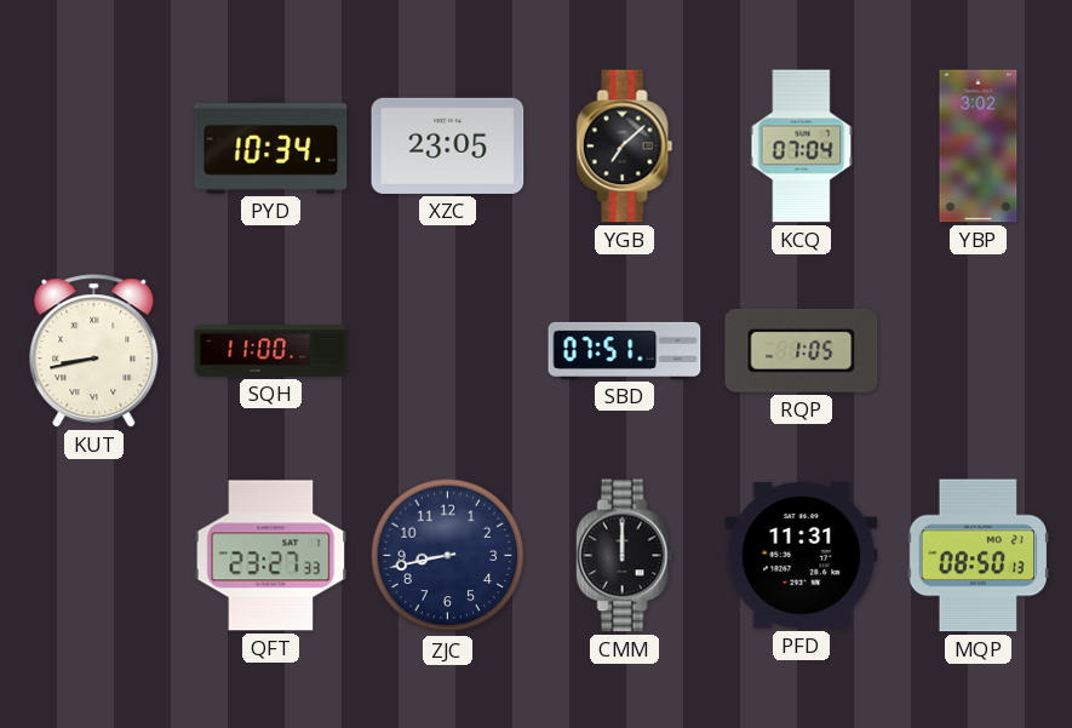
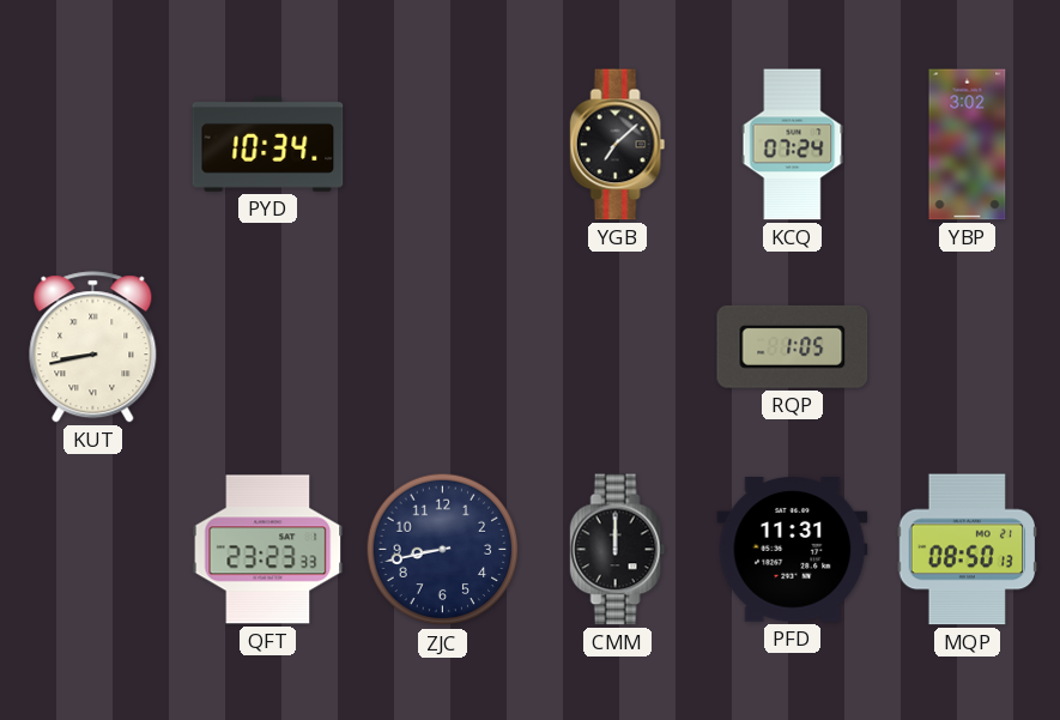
XZC: 23:05 -> none (448, 145)
KCQ: 07:04 -> 07:24 (793, 145)
SQH: 11:00 -> none (271, 351)
SBD: 07:51 -> none (625, 350)
QFT: 23:27 -> 23:23 (268, 550)
